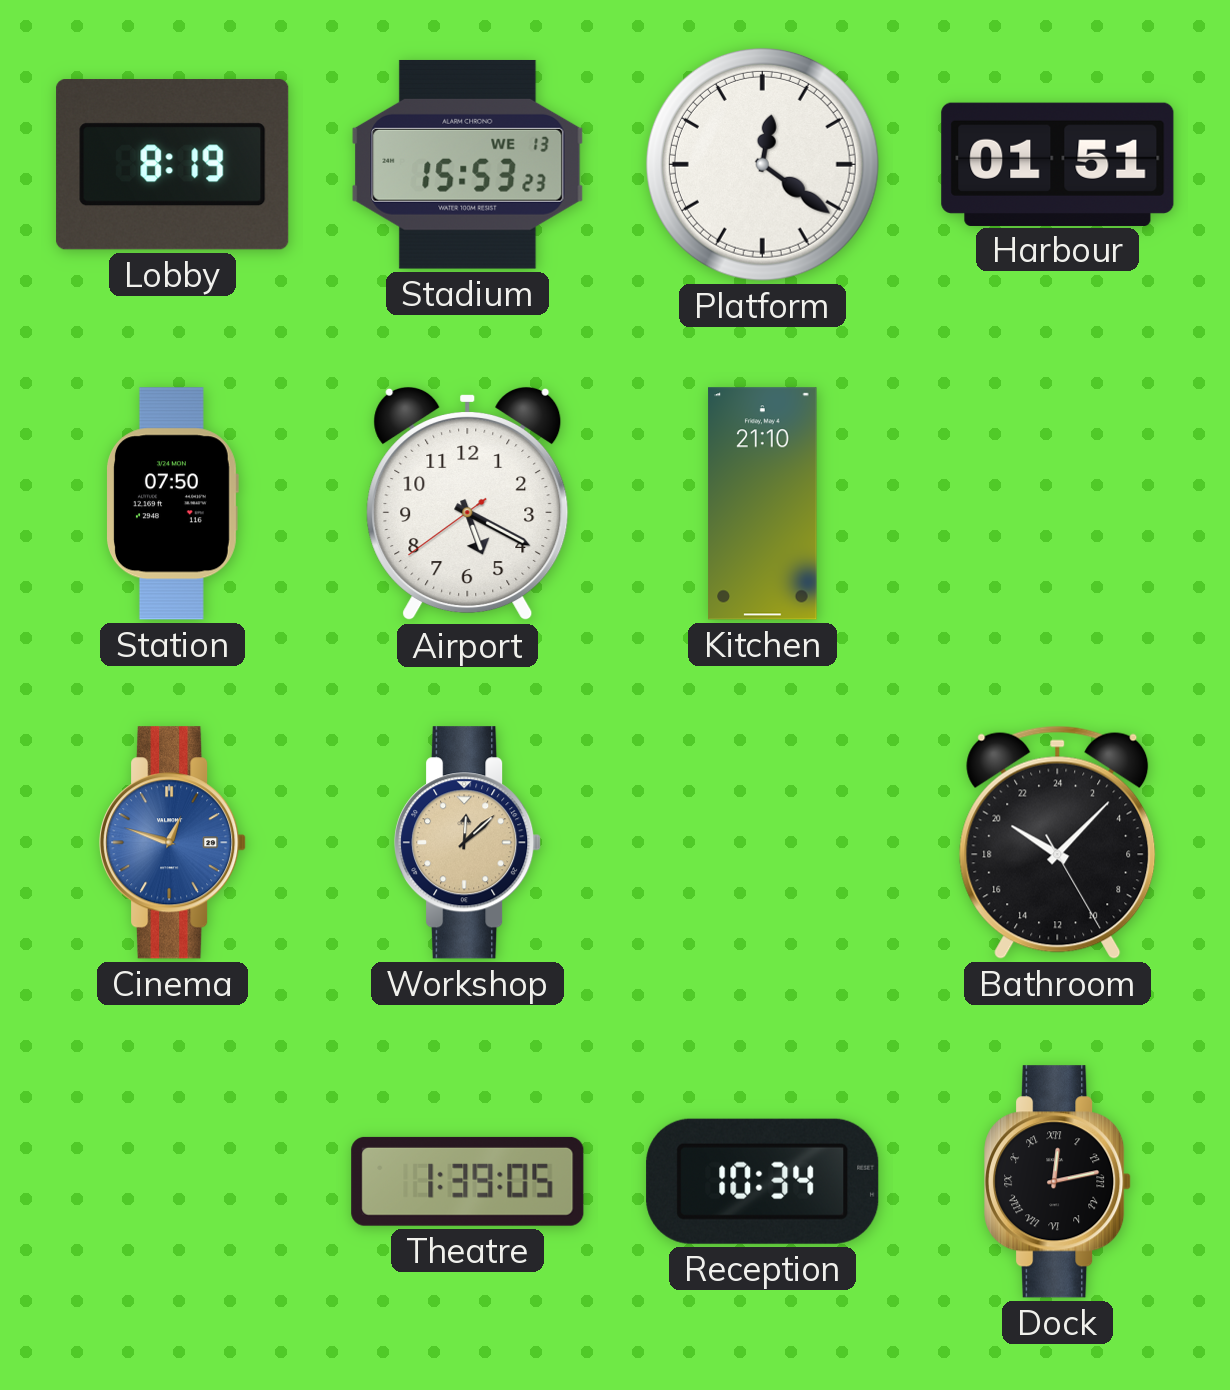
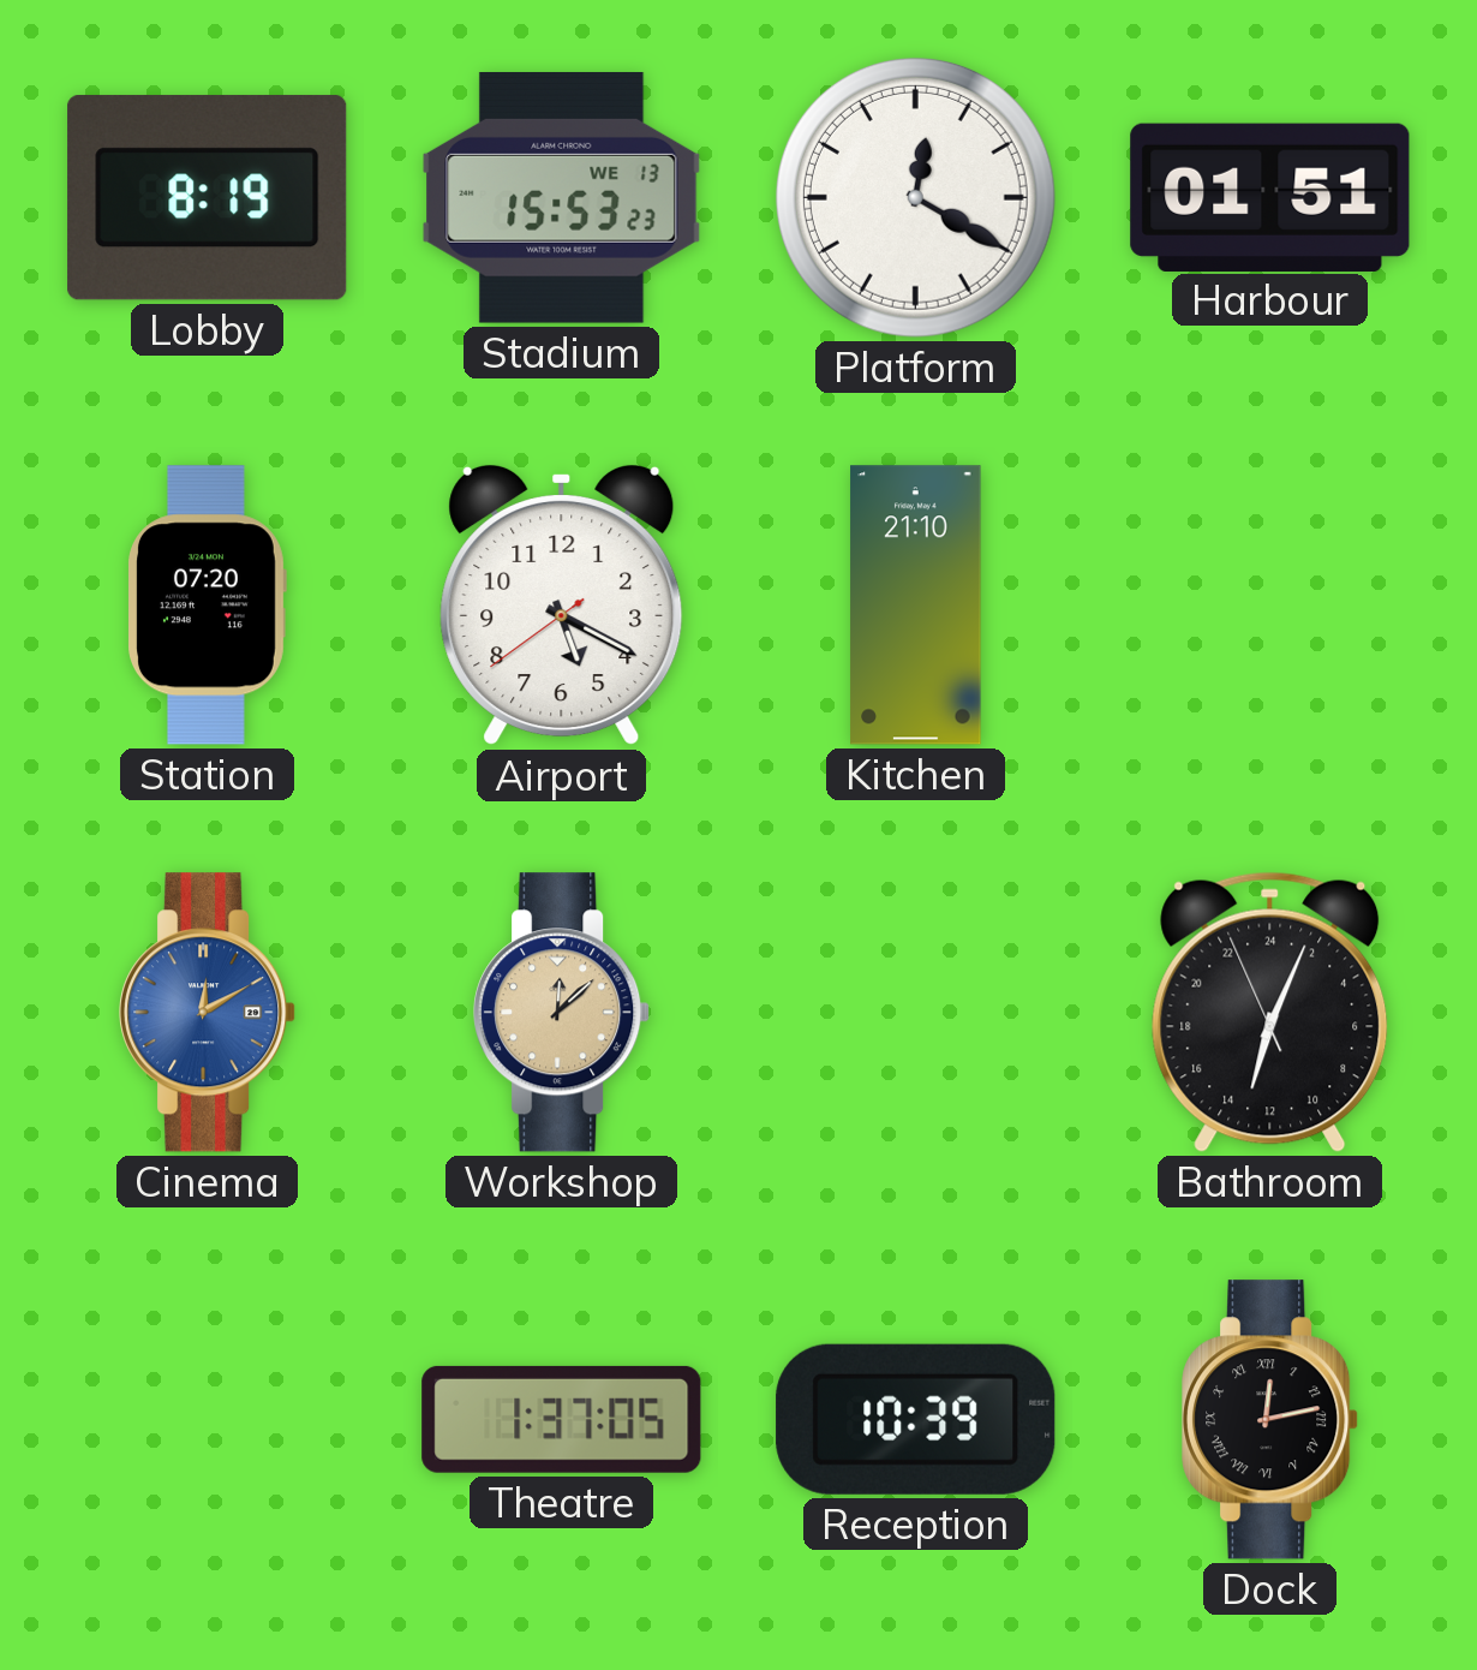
Platform: 12:21 -> 12:20 (915, 197)
Station: 07:50 -> 07:20 (208, 606)
Cinema: 12:48 -> 12:10 (208, 1013)
Bathroom: 20:07 -> 13:03 (1270, 1012)
Theatre: 1:39 -> 1:37 (562, 1419)
Reception: 10:34 -> 10:39 (916, 1419)
